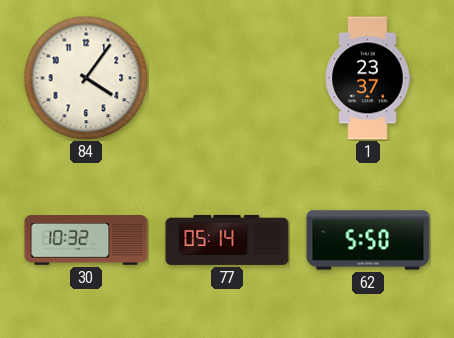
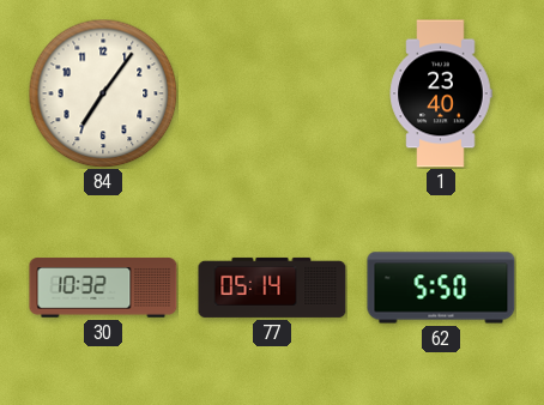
84: 4:06 -> 7:06 (103, 93)
1: 23:37 -> 23:40 (441, 93)
